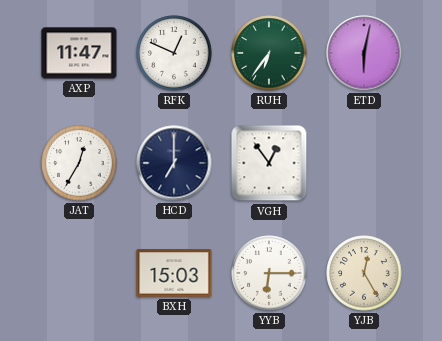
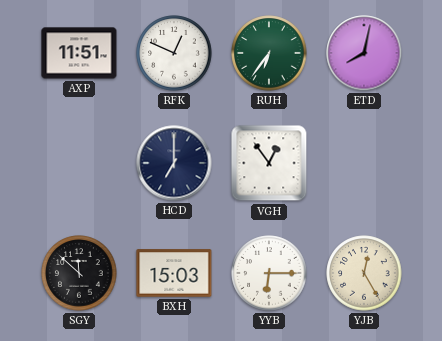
AXP: 11:47 -> 11:51 (79, 53)
ETD: 6:02 -> 8:02 (364, 53)
JAT: 12:35 -> none (79, 163)
SGY: none -> 11:52 (79, 273)
